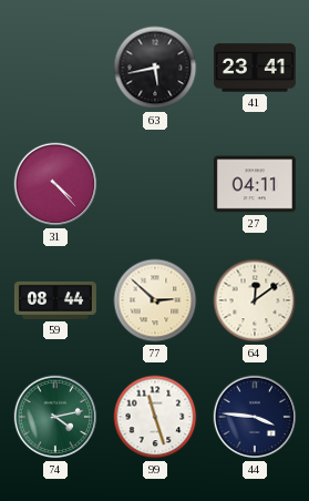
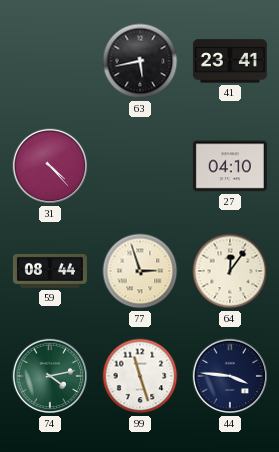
27: 04:11 -> 04:10 (230, 166)
77: 2:52 -> 2:57 (140, 271)
64: 12:09 -> 12:06 (230, 271)
